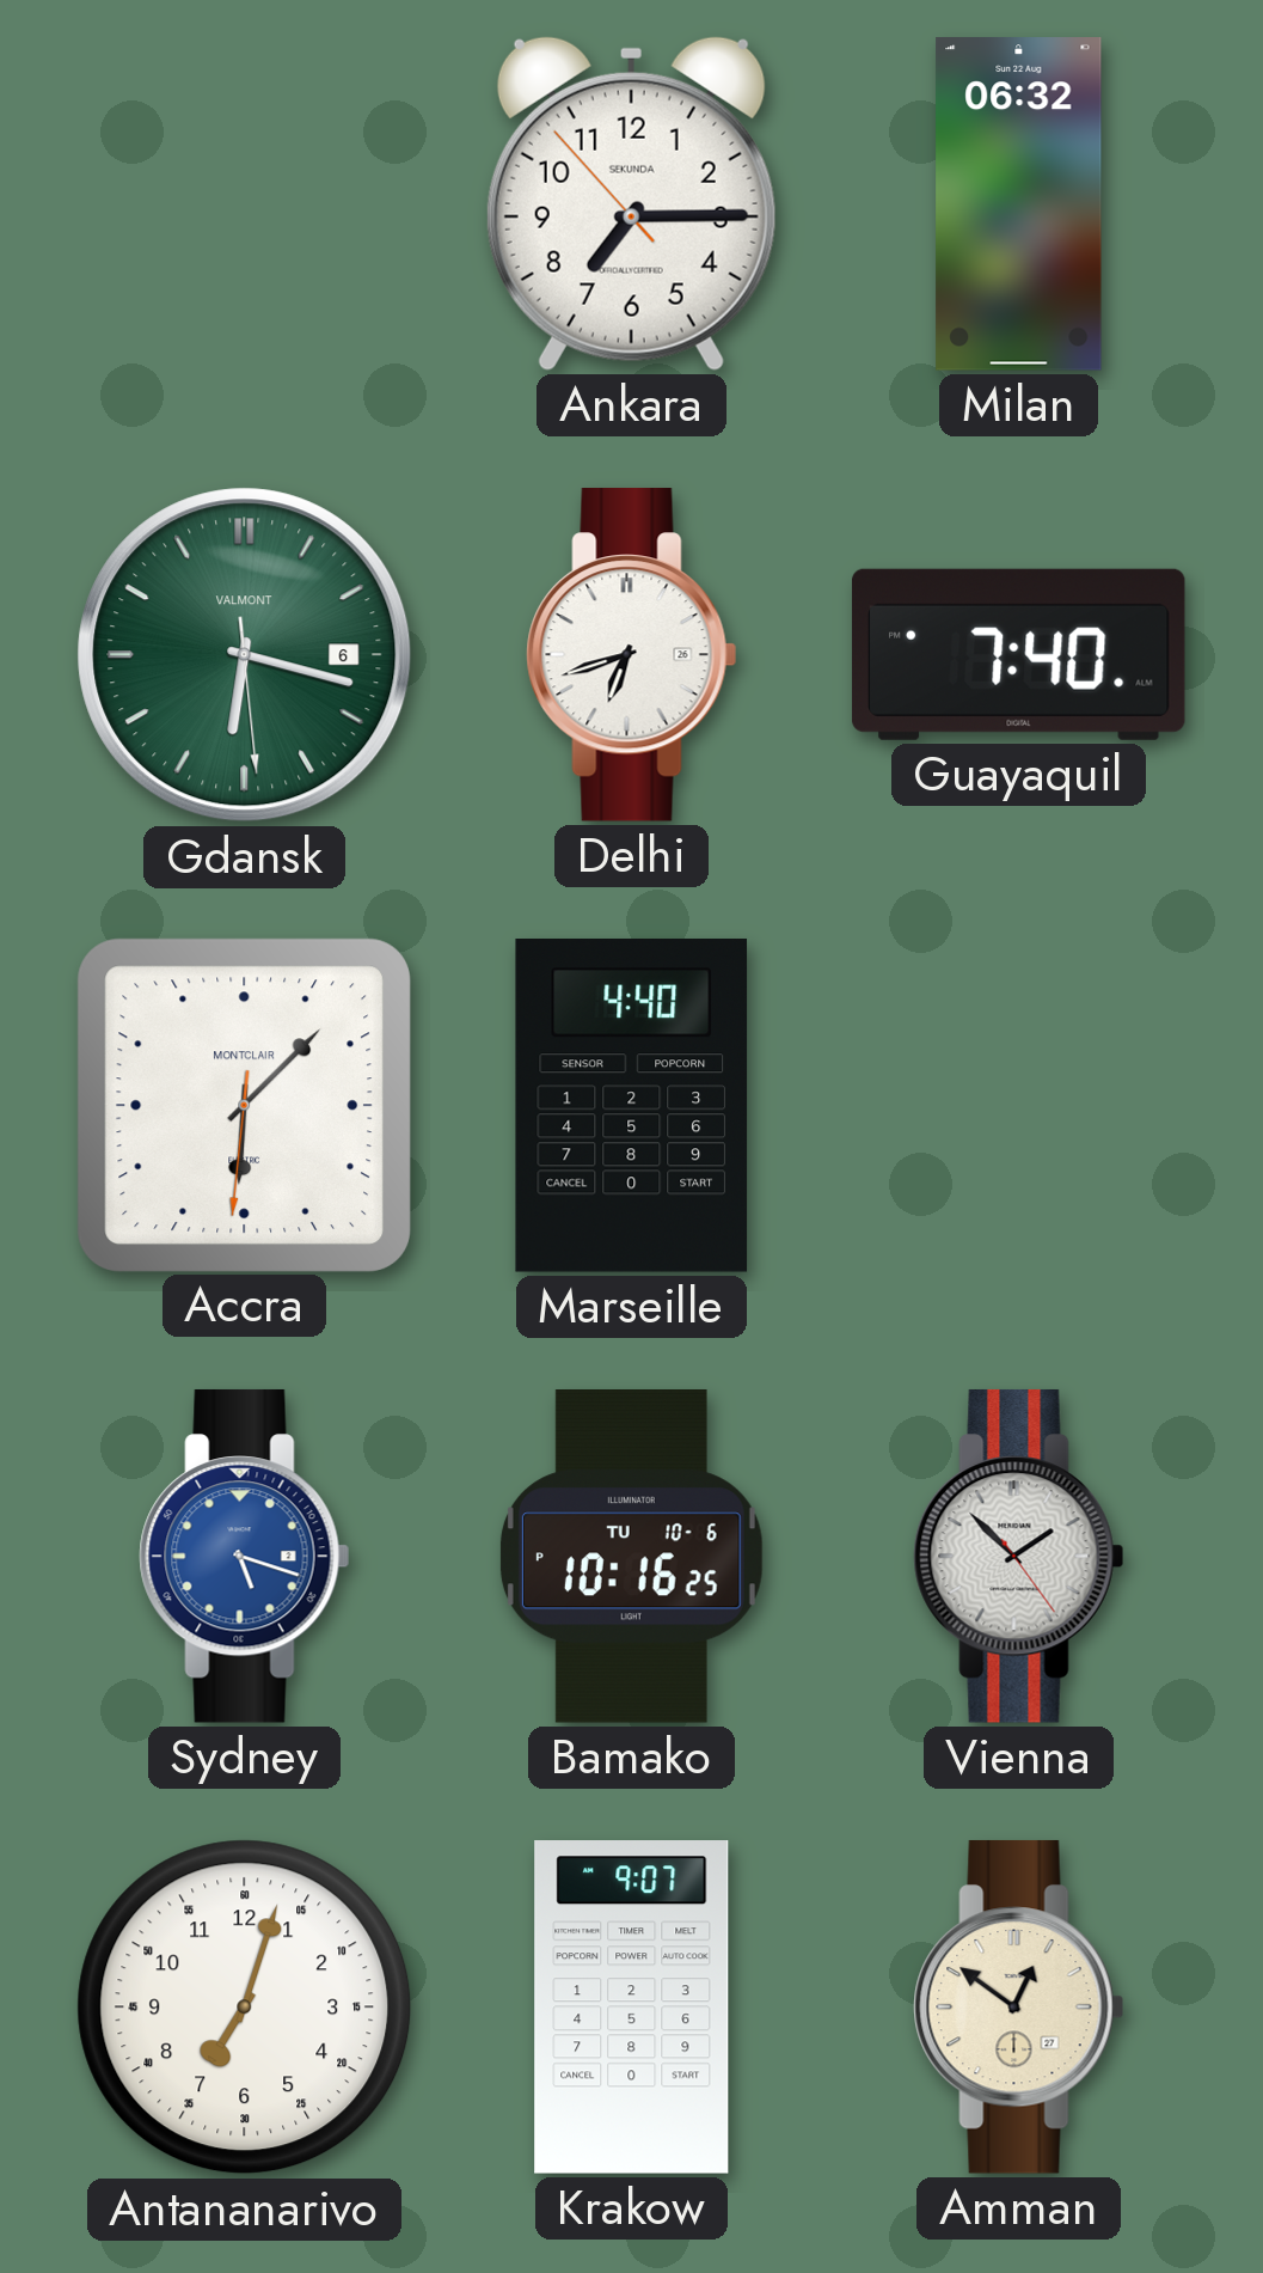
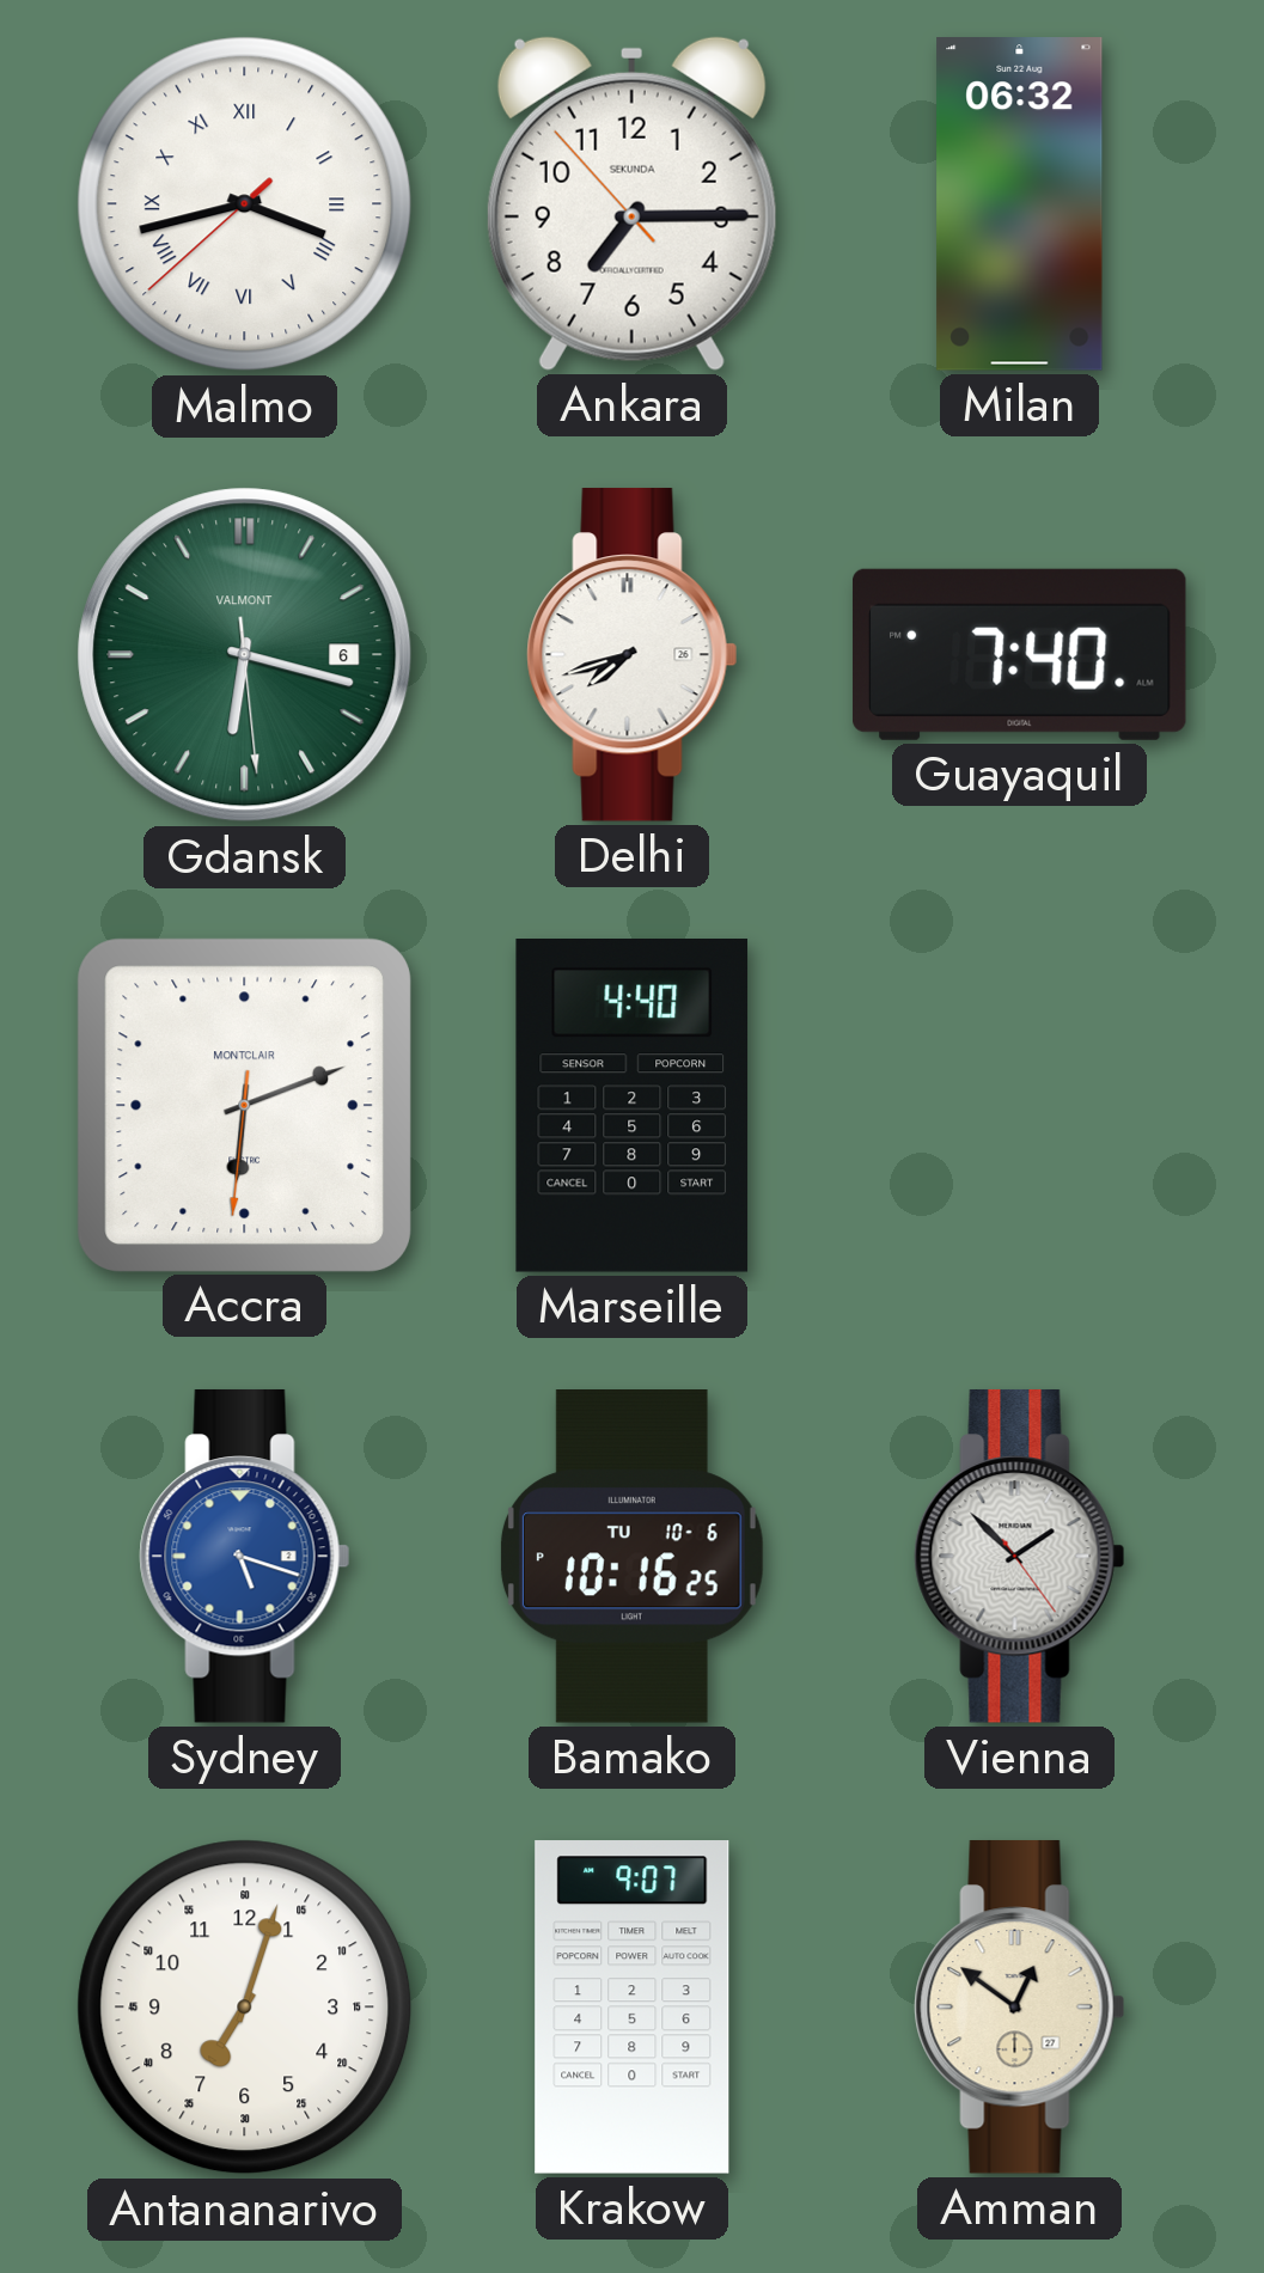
Malmo: none -> 3:42 (245, 204)
Delhi: 6:42 -> 7:42 (633, 654)
Accra: 6:07 -> 6:11 (244, 1105)
